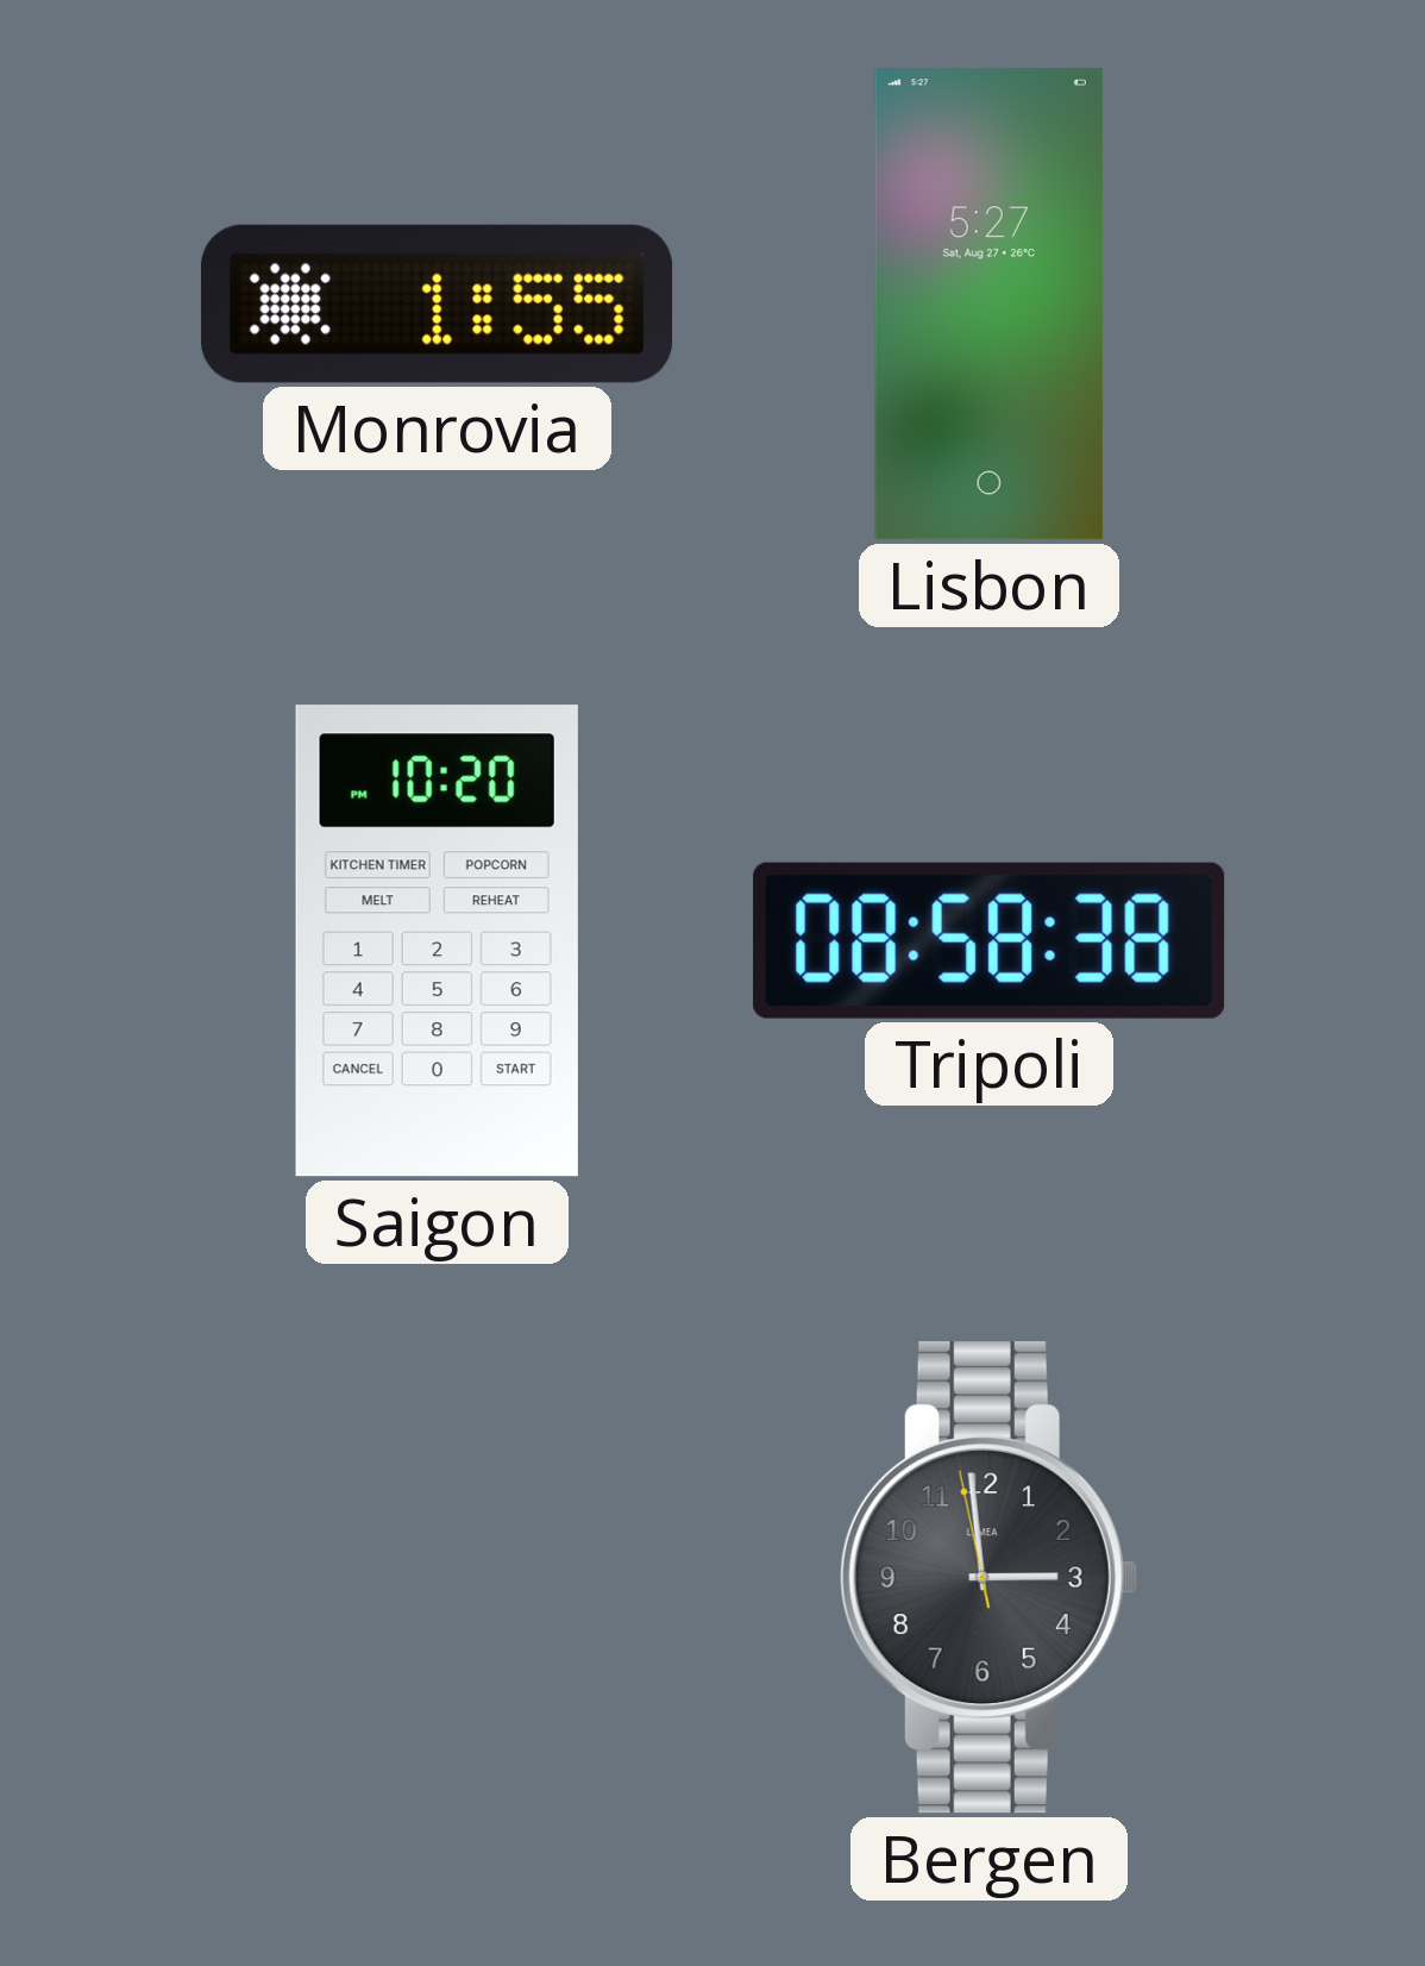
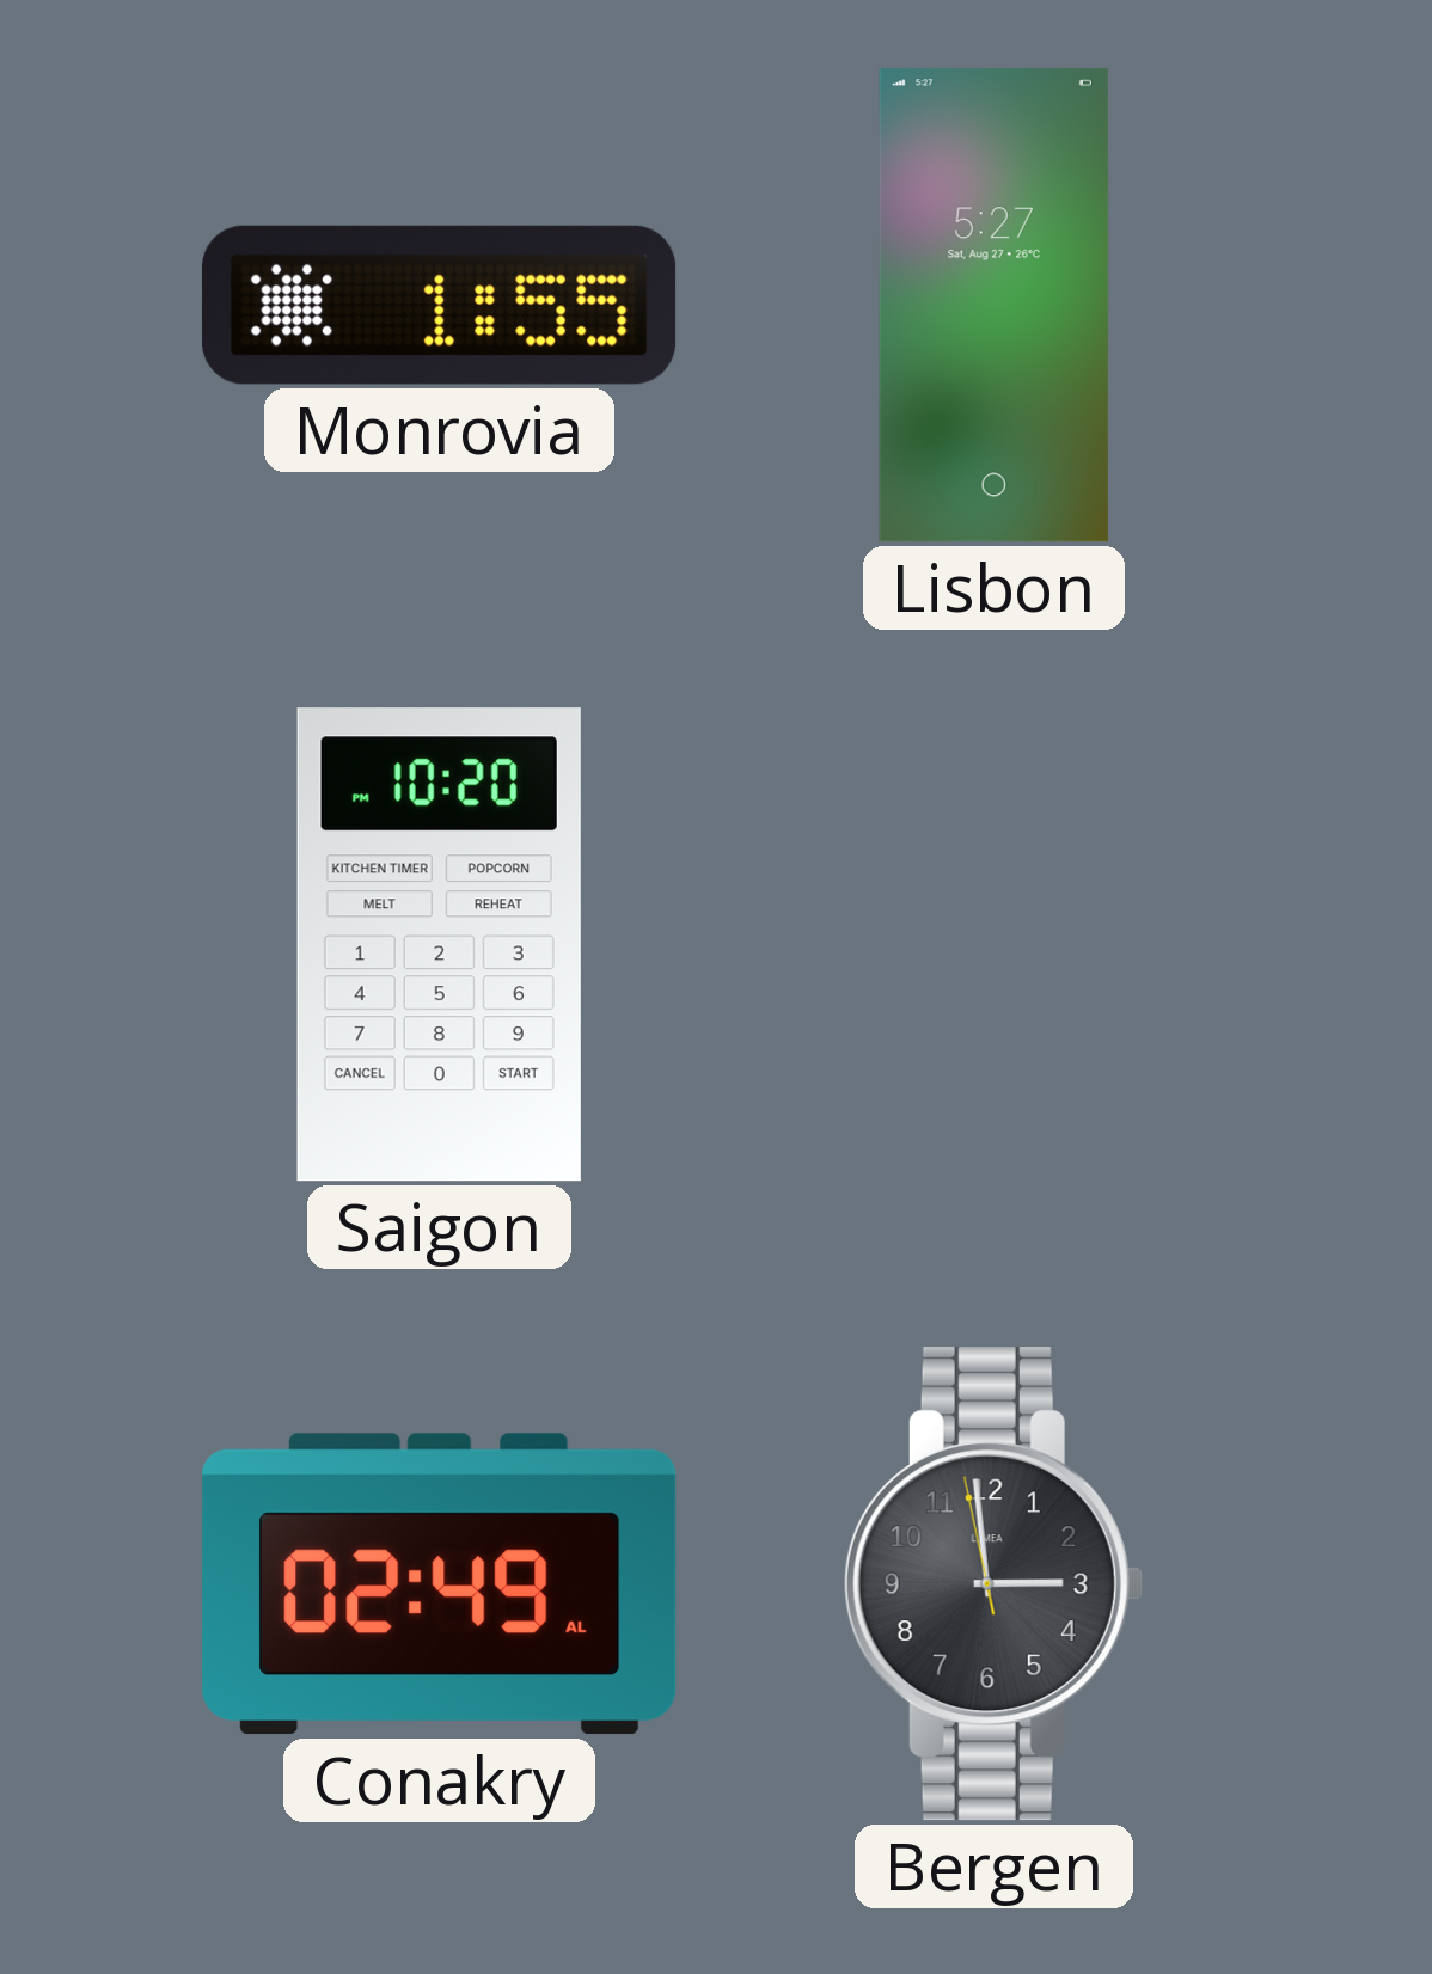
Tripoli: 08:58 -> none (990, 940)
Conakry: none -> 02:49 (440, 1584)
